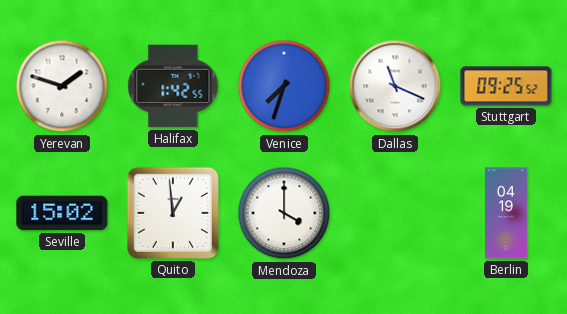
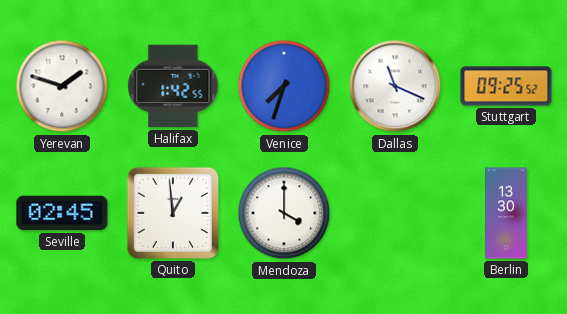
Seville: 15:02 -> 02:45 (62, 213)
Berlin: 04:19 -> 13:30 (507, 213)
